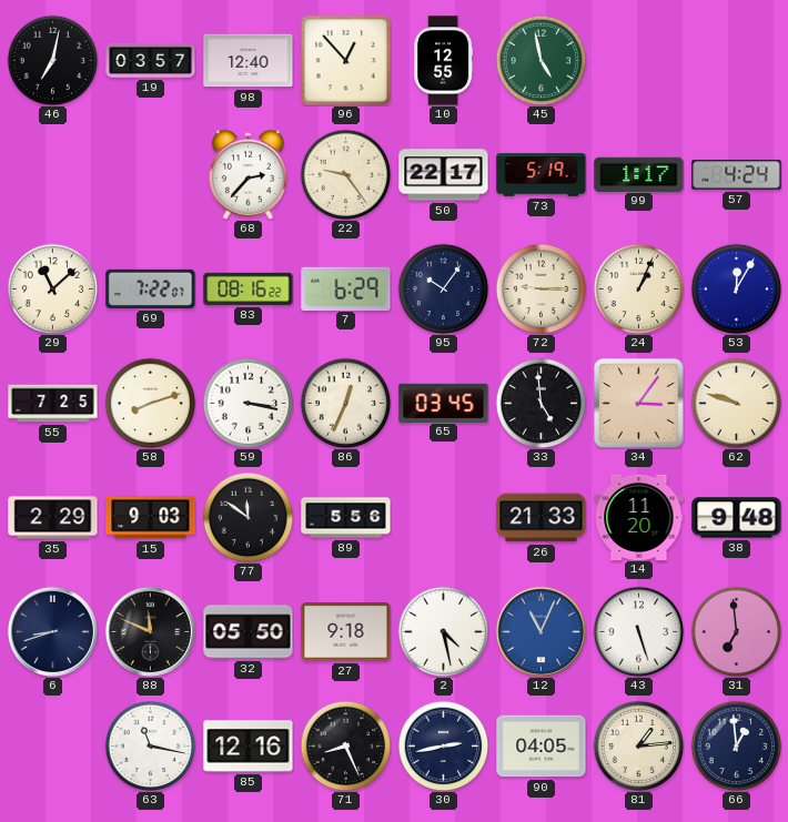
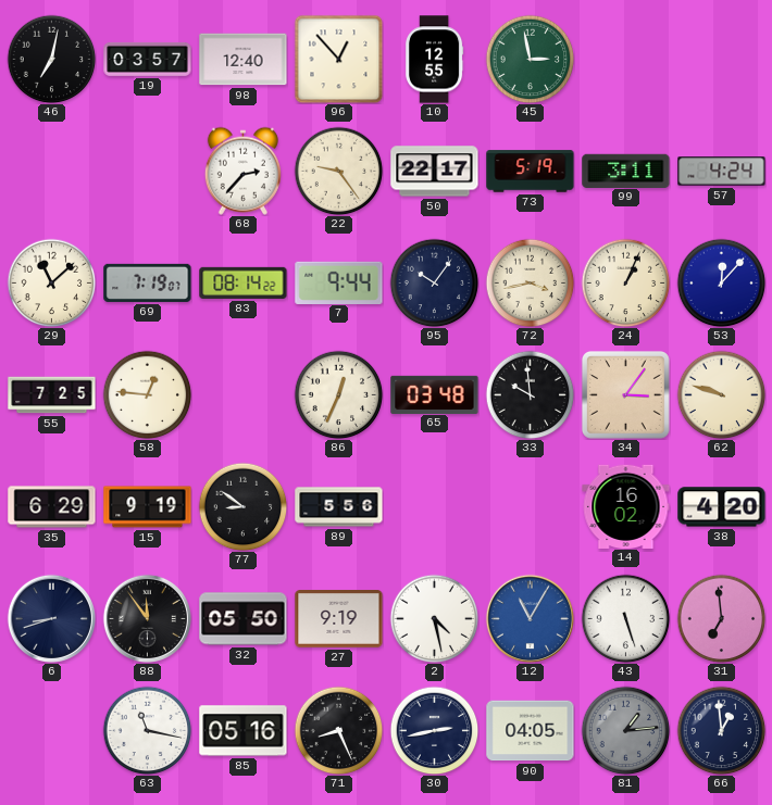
45: 4:58 -> 2:58 (530, 59)
99: 1:17 -> 3:11 (626, 171)
69: 7:22 -> 7:19 (148, 282)
83: 08:16 -> 08:14 (244, 282)
7: 6:29 -> 9:44 (339, 282)
72: 9:15 -> 3:43 (530, 282)
53: 12:05 -> 12:07 (721, 282)
58: 8:12 -> 12:46 (147, 394)
59: 3:17 -> none (247, 403)
65: 03:45 -> 03:48 (435, 394)
33: 4:59 -> 9:59 (530, 394)
35: 2:29 -> 6:29 (52, 507)
15: 9:03 -> 9:19 (148, 507)
77: 11:51 -> 8:51 (242, 506)
26: 21:33 -> none (542, 518)
14: 11:20 -> 16:02 (626, 506)
38: 9:48 -> 4:20 (722, 507)
88: 11:49 -> 11:54 (147, 618)
27: 9:18 -> 9:19 (339, 619)
12: 11:04 -> 11:05 (530, 618)
85: 12:16 -> 05:16 (244, 731)
81 dial: cream -> grey (625, 730)
